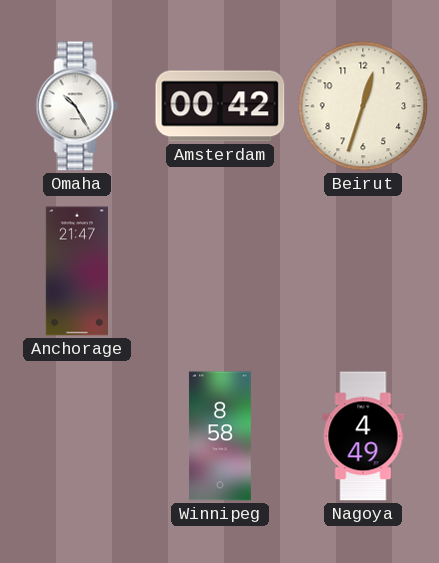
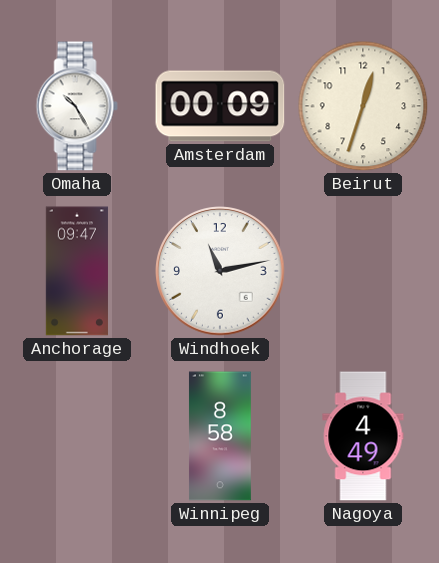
Amsterdam: 00:42 -> 00:09 (220, 106)
Anchorage: 21:47 -> 09:47 (76, 271)
Windhoek: none -> 11:13 (220, 271)
